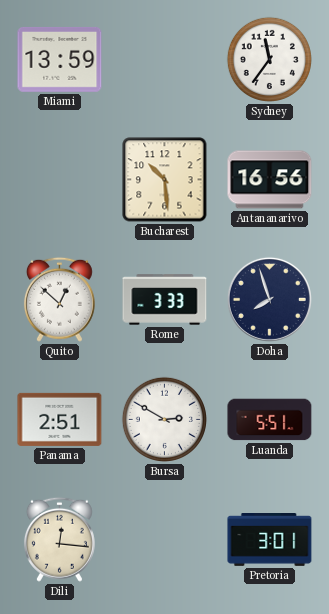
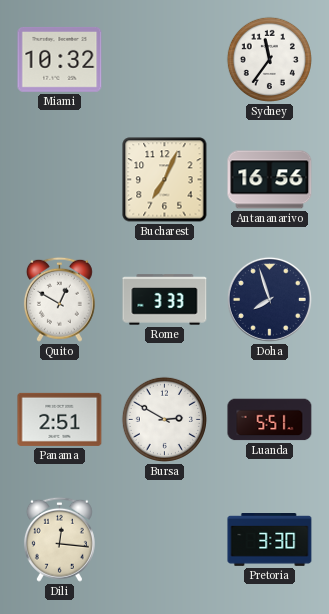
Miami: 13:59 -> 10:32 (60, 59)
Bucharest: 10:29 -> 7:04 (165, 180)
Quito: 12:52 -> 12:50 (59, 299)
Pretoria: 3:01 -> 3:30 (270, 540)
